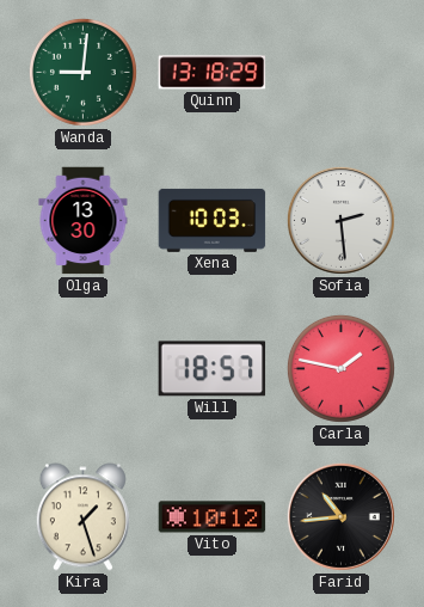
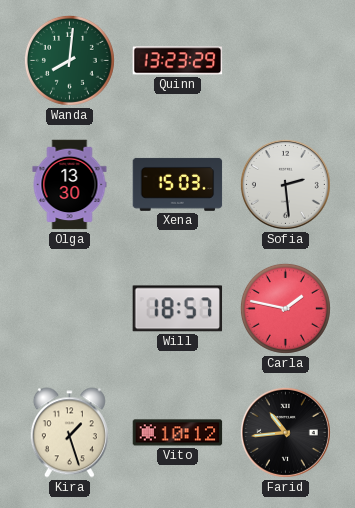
Wanda: 9:01 -> 8:01 (69, 60)
Quinn: 13:18 -> 13:23 (178, 61)
Xena: 10:03 -> 15:03 (178, 184)
